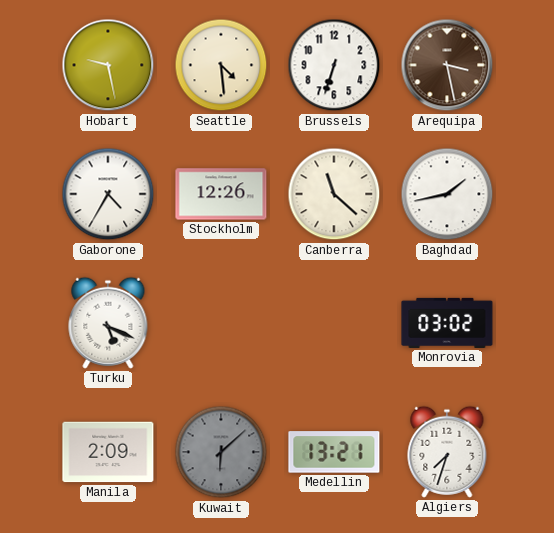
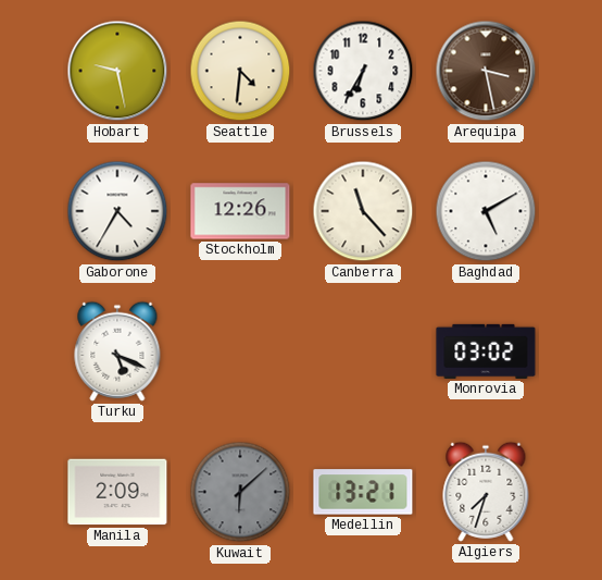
Seattle: 4:29 -> 4:31 (240, 71)
Brussels: 6:33 -> 6:35 (363, 71)
Canberra: 11:22 -> 11:23 (363, 211)
Baghdad: 1:43 -> 5:10 (486, 211)
